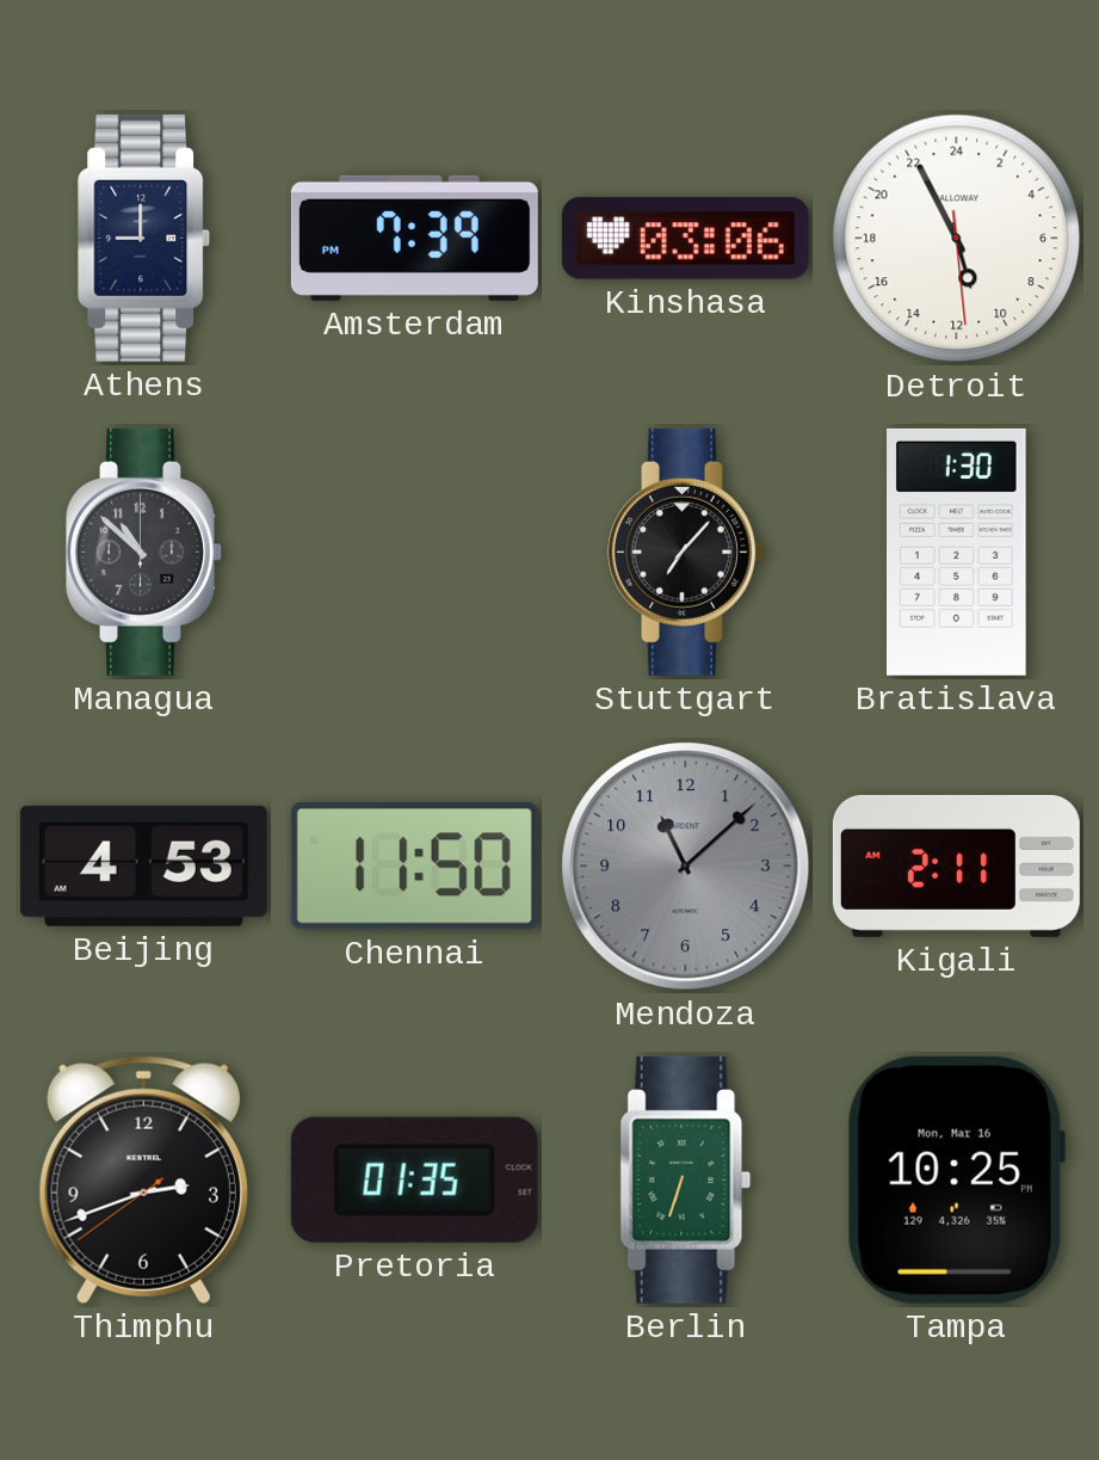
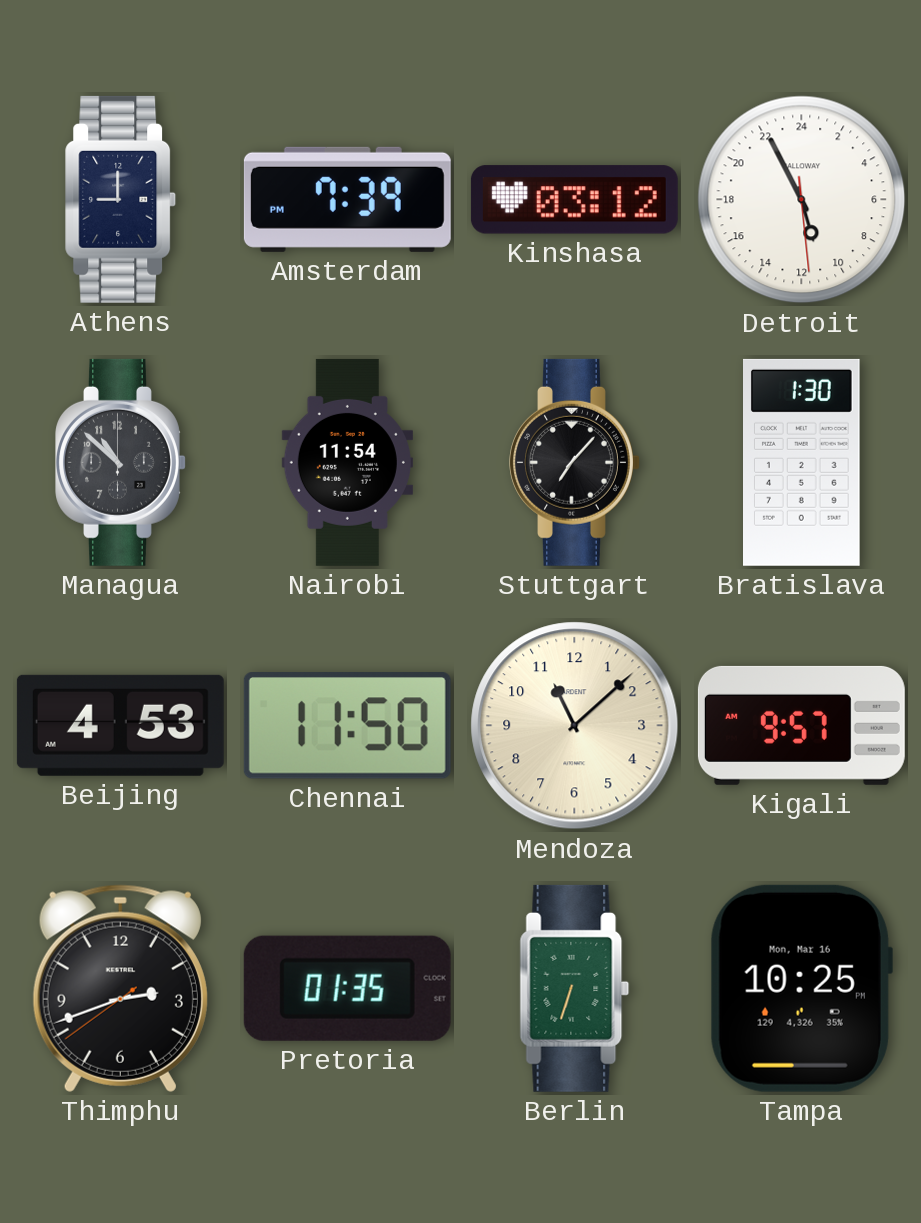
Kinshasa: 03:06 -> 03:12 (574, 200)
Nairobi: none -> 11:54 (347, 462)
Mendoza dial: grey -> cream (575, 726)
Kigali: 2:11 -> 9:57 (801, 725)
